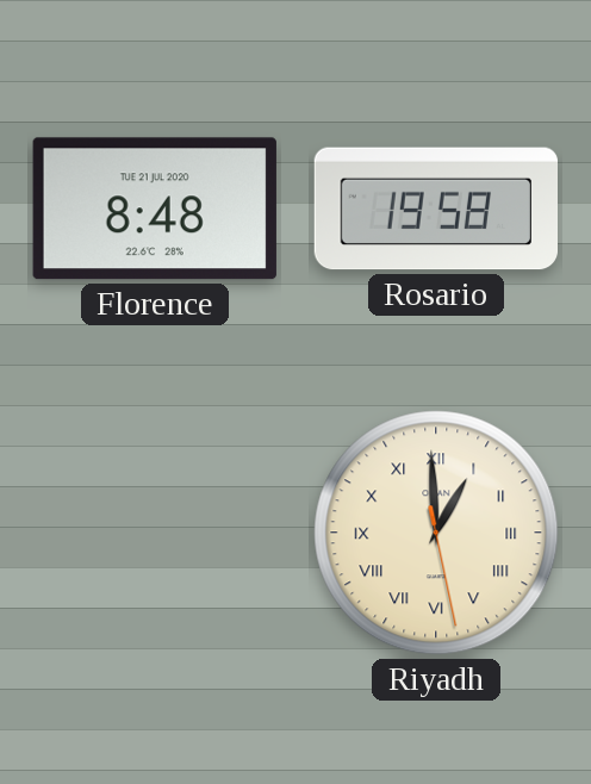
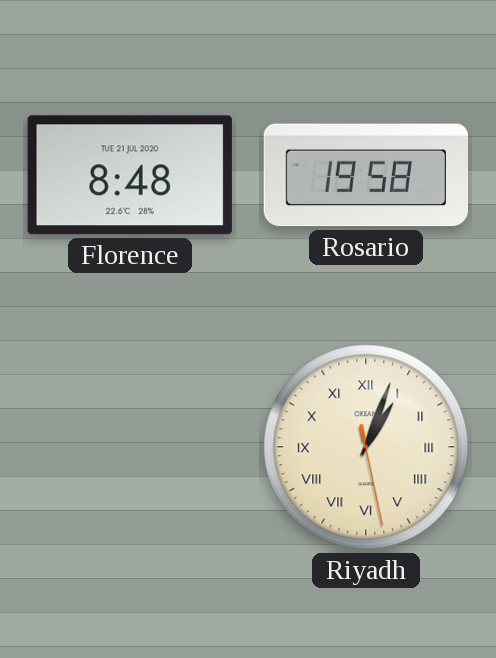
Riyadh: 12:59 -> 1:03 (366, 447)
